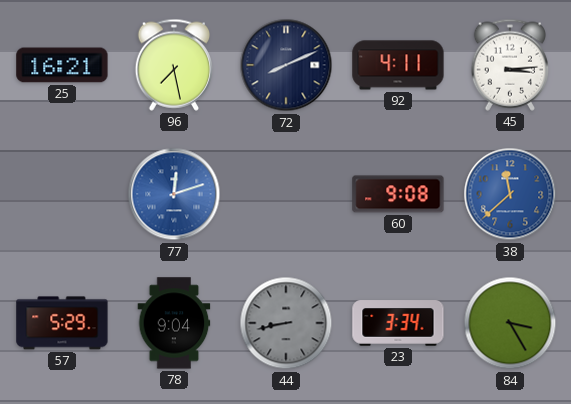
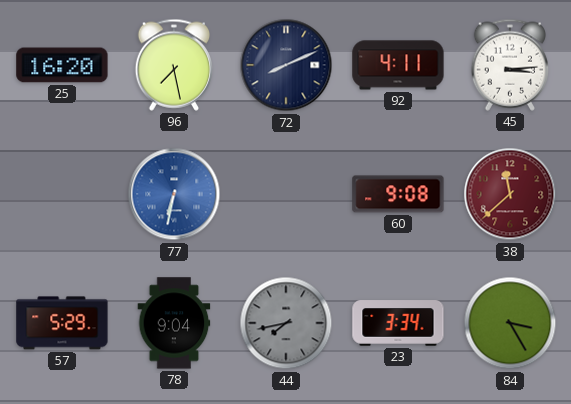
25: 16:21 -> 16:20 (62, 65)
77: 12:12 -> 6:32 (174, 194)
38 dial: blue -> burgundy (510, 194)
44: 8:43 -> 7:43 (286, 323)
